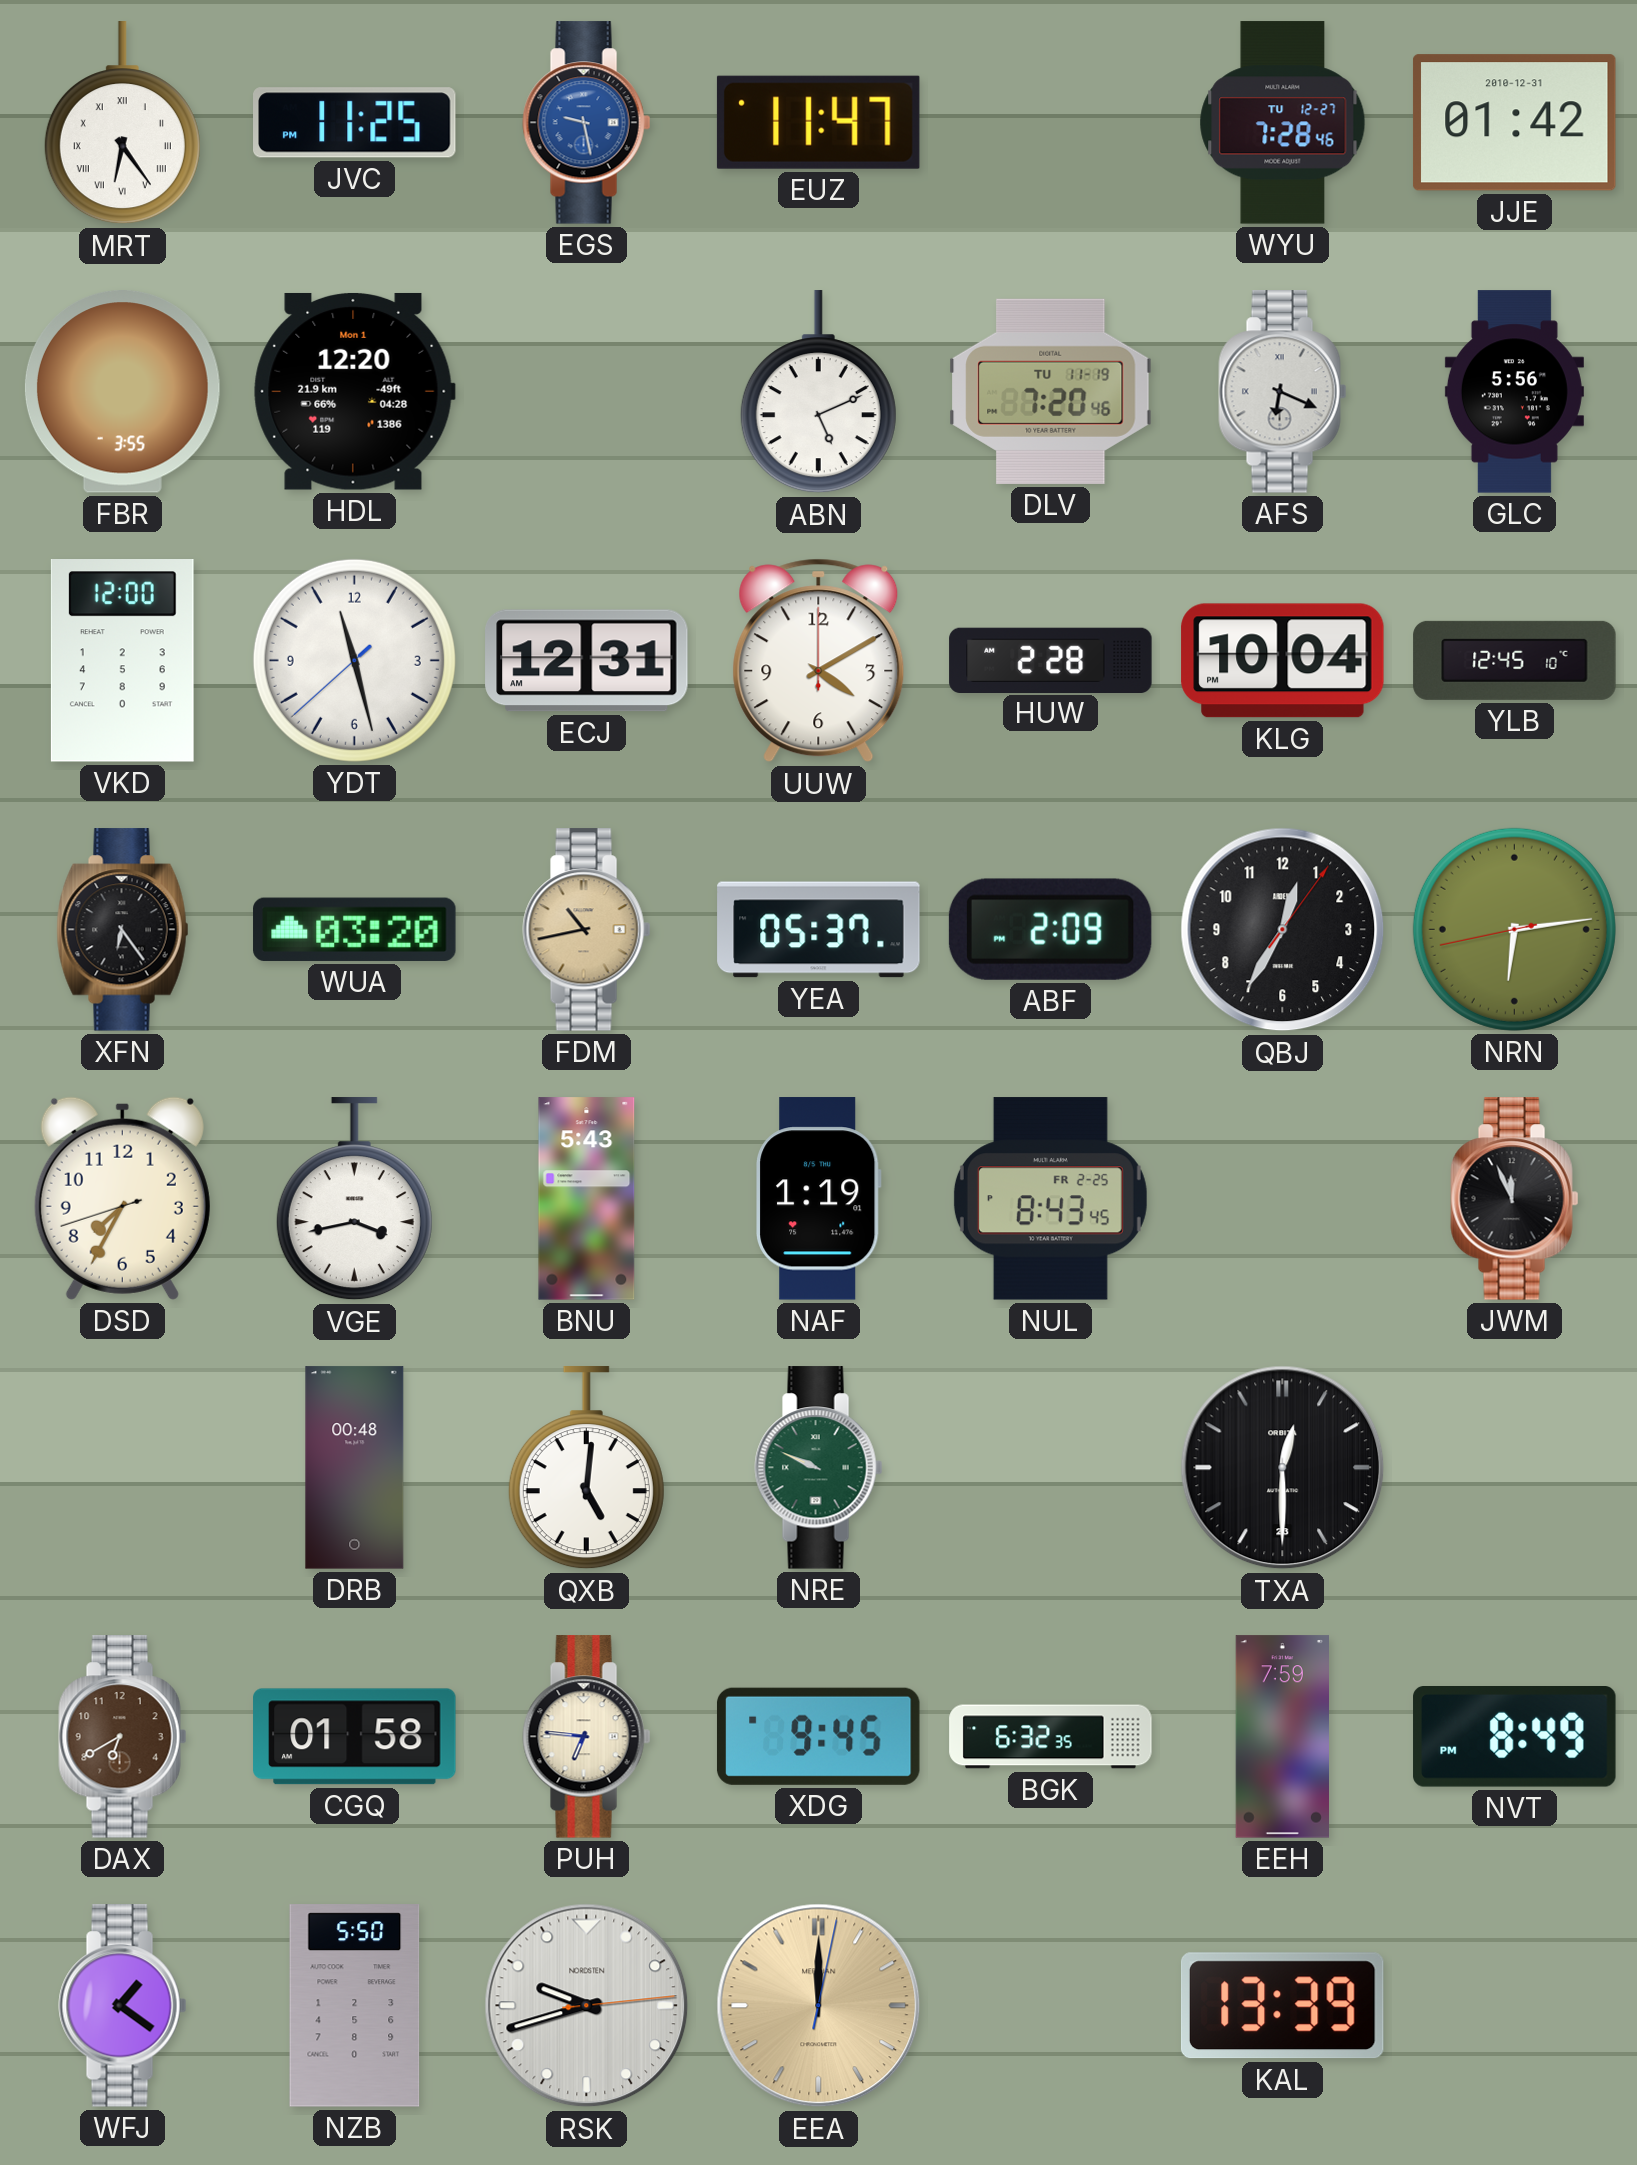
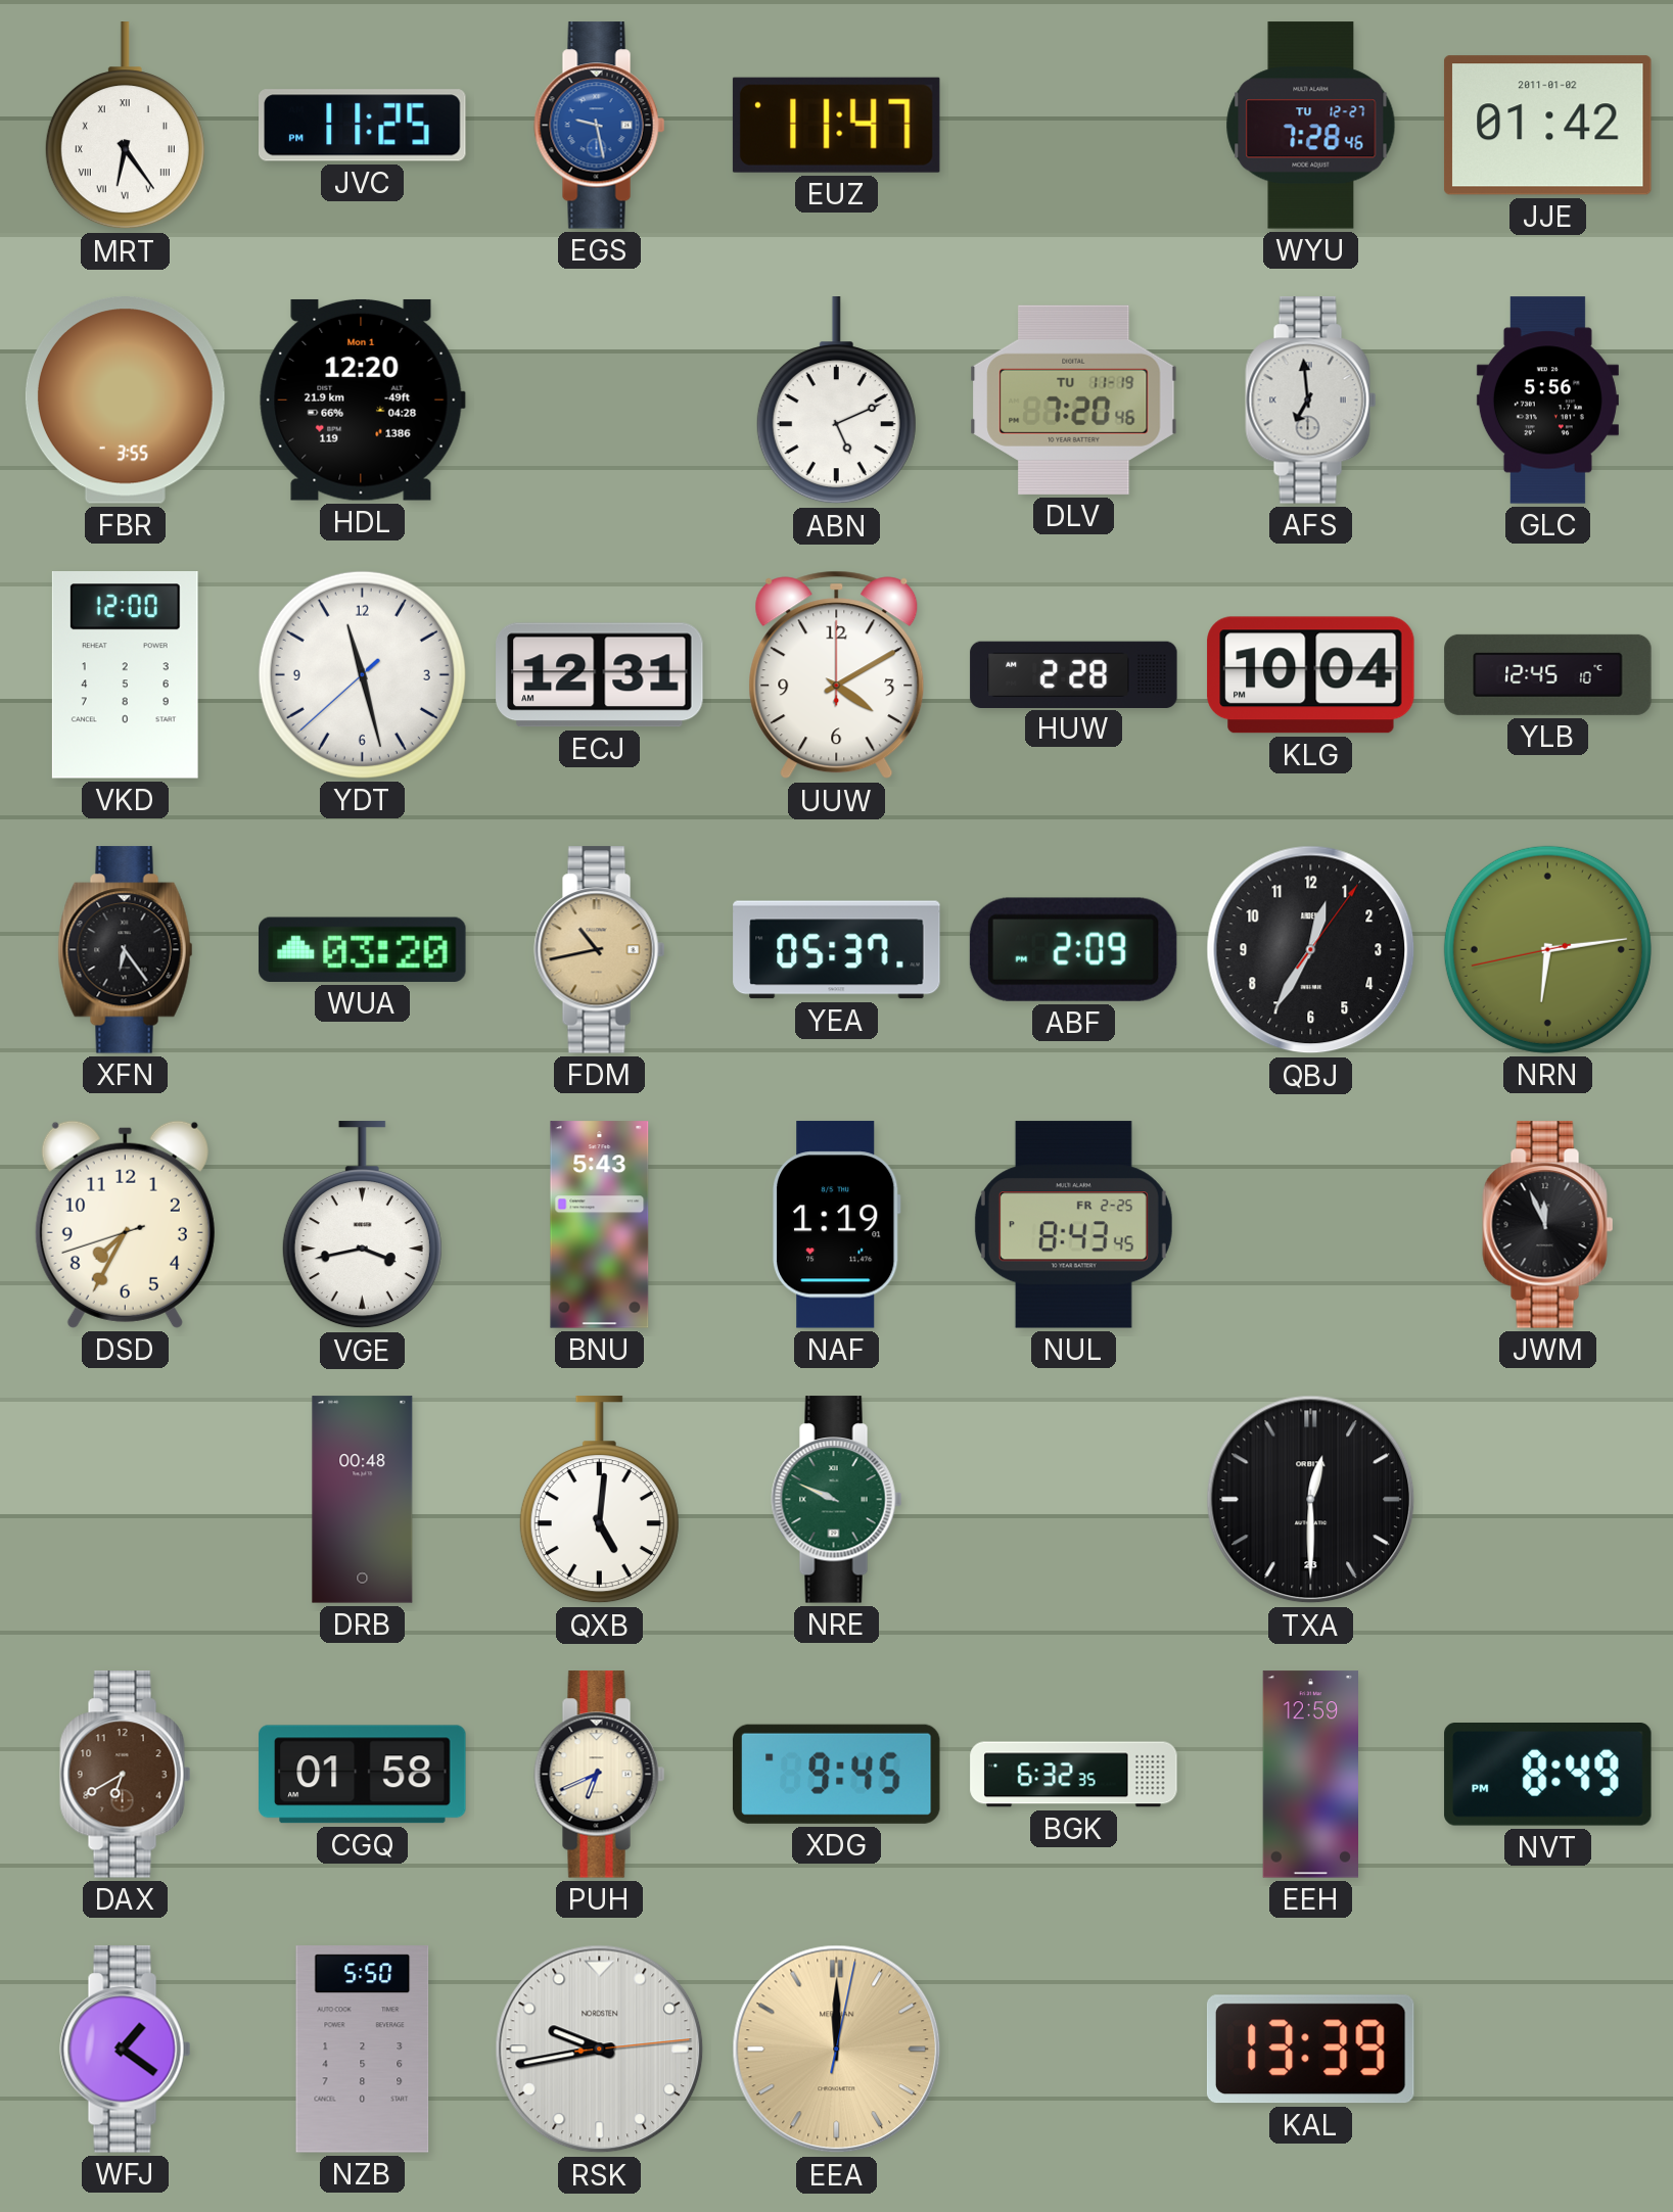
JJE date: 2010-12-31 -> 2011-01-02 (1547, 126)
AFS: 6:19 -> 6:59 (1311, 401)
PUH: 6:46 -> 6:41 (600, 1775)
EEH: 7:59 -> 12:59 (1310, 1775)
RSK: 9:42 -> 9:43 (600, 2050)
